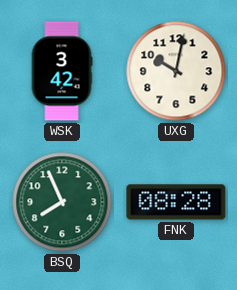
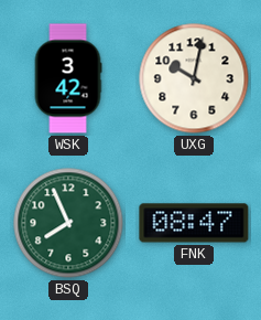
FNK: 08:28 -> 08:47 (194, 223)
